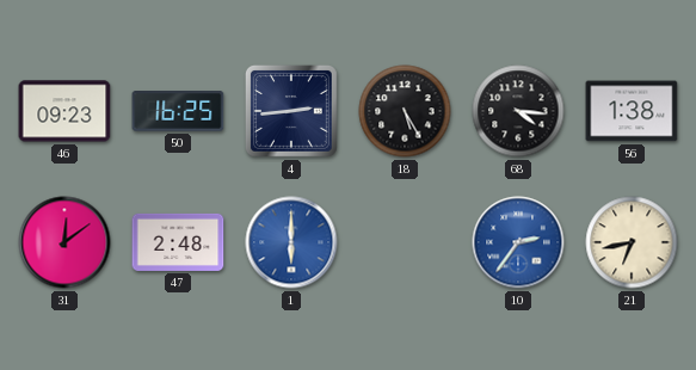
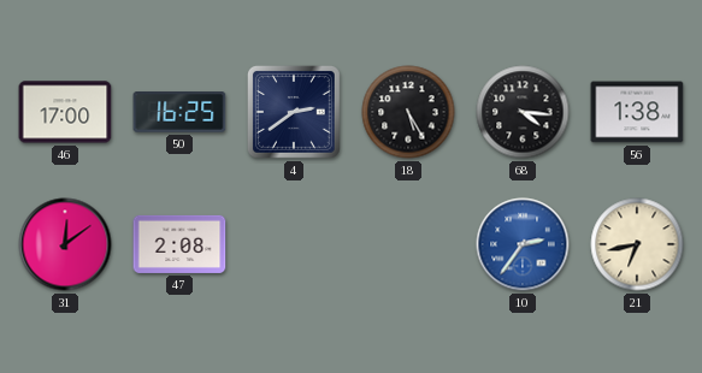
46: 09:23 -> 17:00 (65, 112)
4: 2:44 -> 2:39 (294, 112)
47: 2:48 -> 2:08 (179, 244)
1: 6:00 -> none (291, 242)
